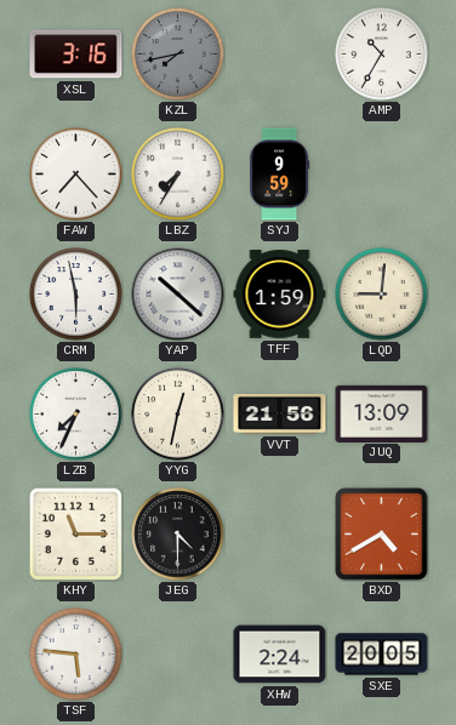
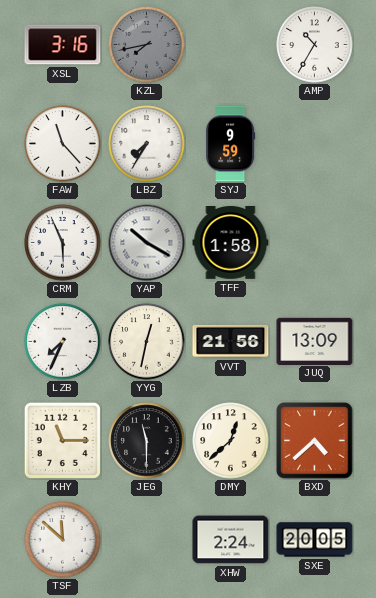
FAW: 7:23 -> 11:23 (63, 144)
CRM: 5:58 -> 5:56 (63, 243)
YAP: 10:22 -> 10:20 (147, 243)
TFF: 1:59 -> 1:58 (231, 243)
LQD: 9:01 -> none (382, 295)
JEG: 4:30 -> 11:30 (147, 441)
DMY: none -> 12:38 (231, 441)
BXD: 4:40 -> 4:38 (315, 441)
TSF: 5:46 -> 11:52 (63, 540)
